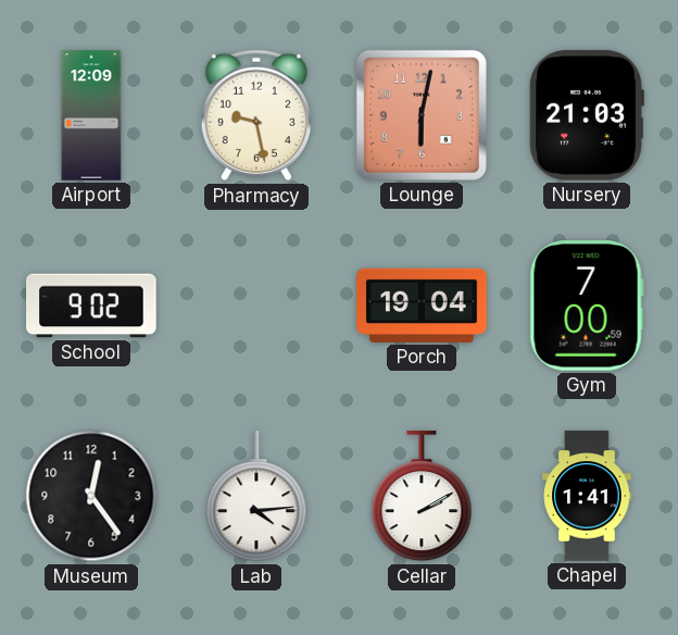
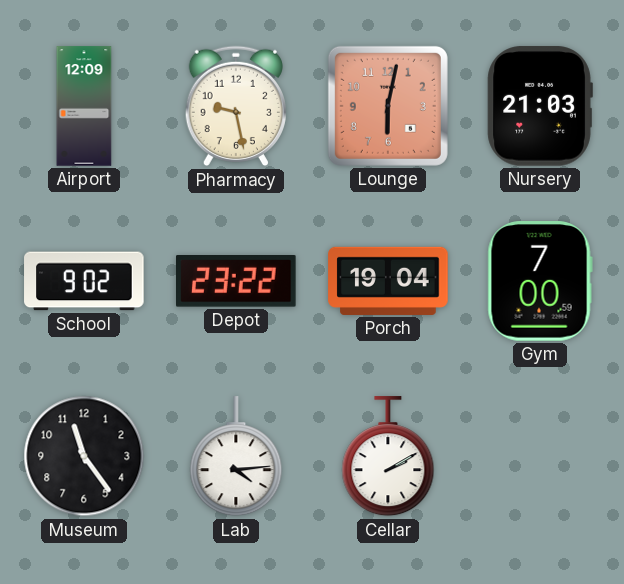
Depot: none -> 23:22 (237, 282)
Museum: 12:24 -> 11:24 (84, 456)
Chapel: 1:41 -> none (587, 496)
